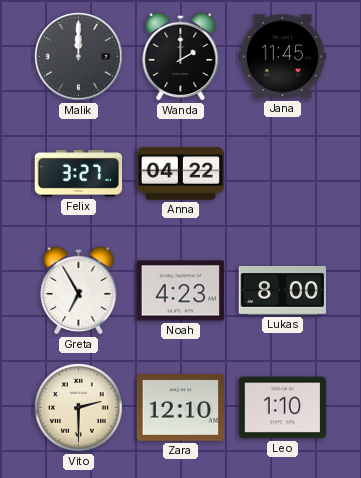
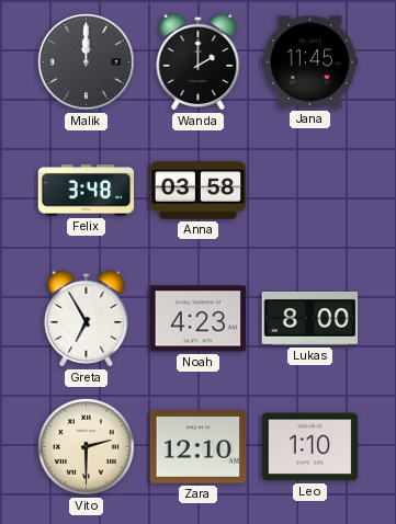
Felix: 3:27 -> 3:48 (87, 191)
Anna: 04:22 -> 03:58 (199, 191)
